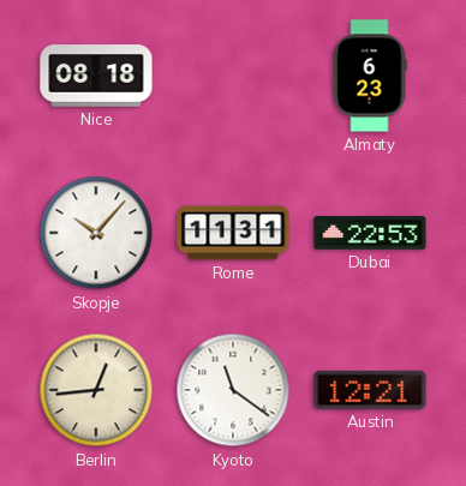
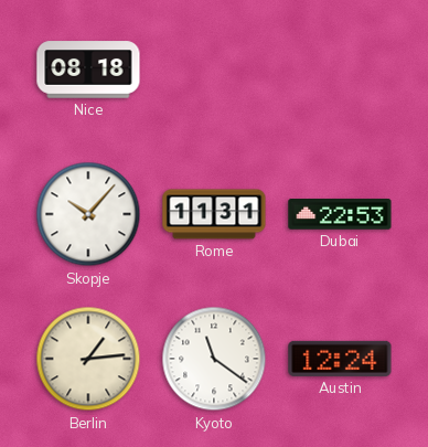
Almaty: 6:23 -> none (370, 76)
Berlin: 12:44 -> 1:14 (88, 359)
Austin: 12:21 -> 12:24 (340, 359)
